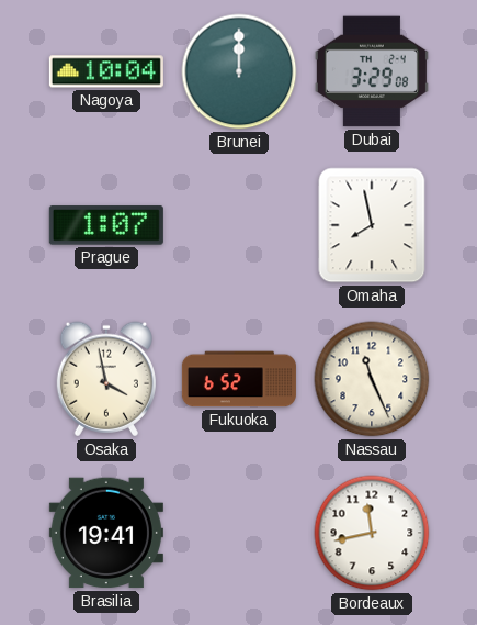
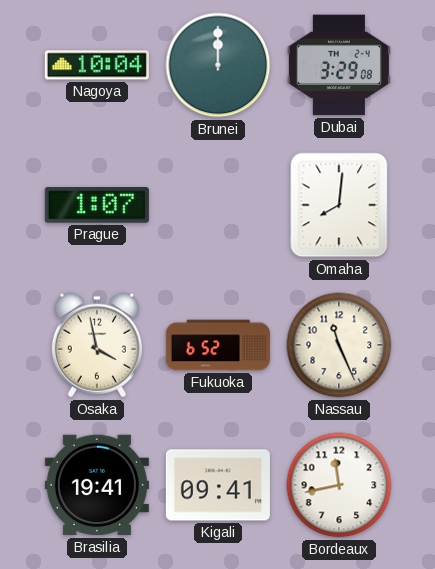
Omaha: 7:58 -> 8:01 (339, 205)
Kigali: none -> 09:41 (218, 485)
